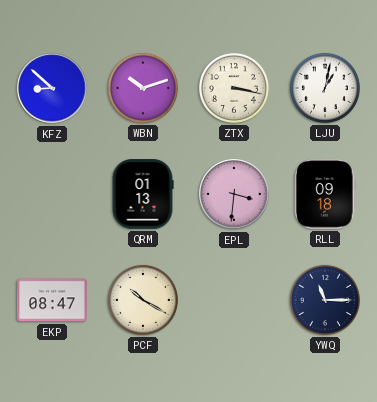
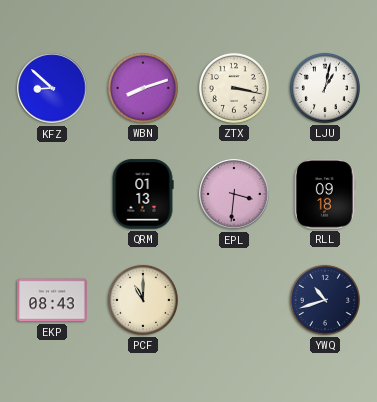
WBN: 10:12 -> 8:12 (143, 88)
EKP: 08:47 -> 08:43 (52, 300)
PCF: 10:20 -> 11:00 (143, 300)
YWQ: 11:15 -> 10:42 (325, 300)
